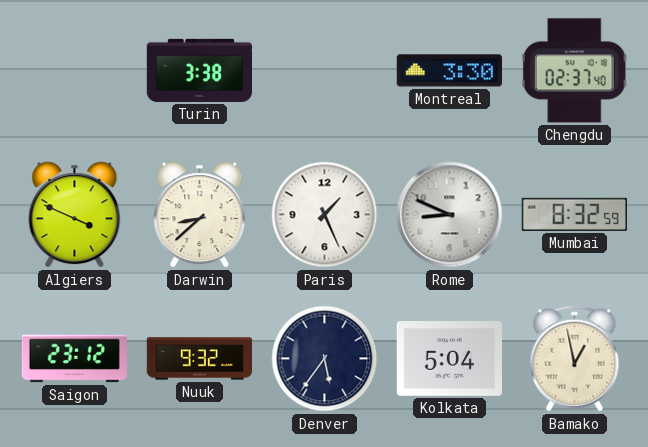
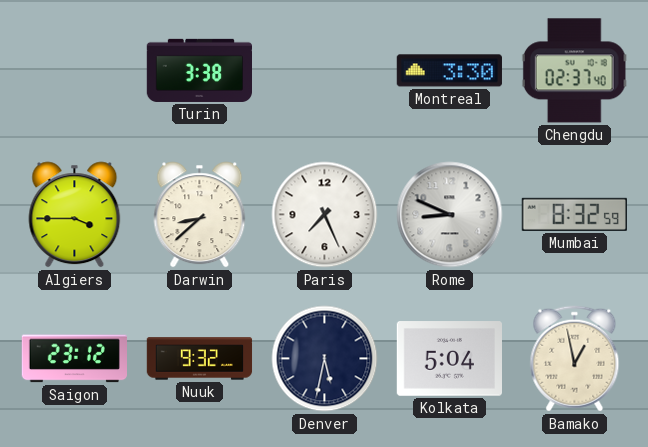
Algiers: 3:49 -> 3:45 (75, 215)
Paris: 1:26 -> 7:26 (325, 215)
Denver: 5:36 -> 5:32 (325, 359)
